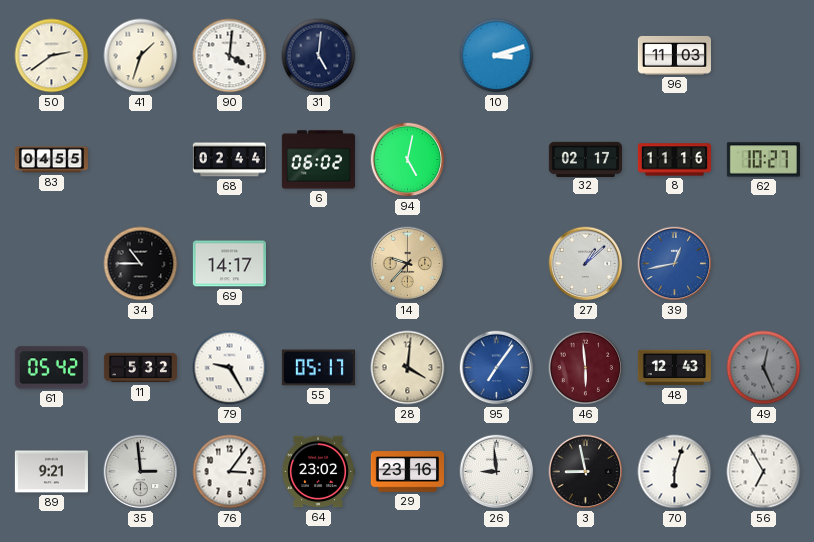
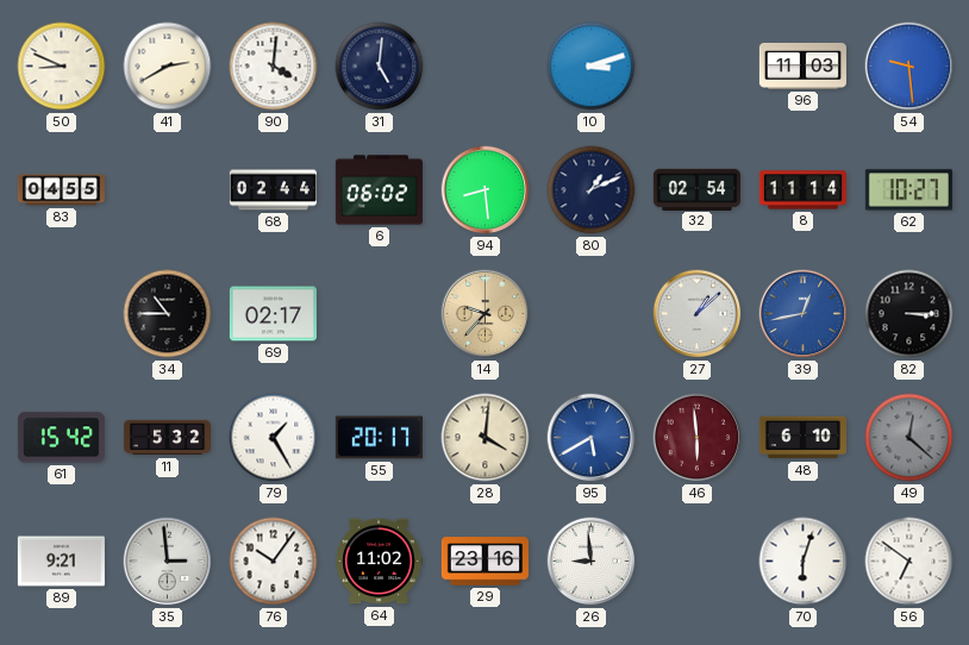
50: 2:39 -> 8:49 (62, 67)
41: 1:33 -> 2:40 (168, 67)
54: none -> 9:29 (909, 67)
94: 5:02 -> 8:29 (486, 190)
80: none -> 1:11 (592, 190)
32: 02:17 -> 02:54 (696, 189)
8: 11:16 -> 11:14 (802, 190)
69: 14:17 -> 02:17 (273, 314)
82: none -> 3:15 (909, 314)
61: 05:42 -> 15:42 (61, 438)
79: 9:25 -> 1:25 (274, 438)
55: 05:17 -> 20:17 (379, 438)
95: 7:06 -> 5:40 (592, 438)
48: 12:43 -> 6:10 (802, 438)
49: 12:26 -> 12:22 (909, 438)
76: 3:06 -> 10:06 (274, 562)
64: 23:02 -> 11:02 (379, 562)
3: 8:58 -> none (586, 472)
56: 6:55 -> 6:51 (909, 562)
